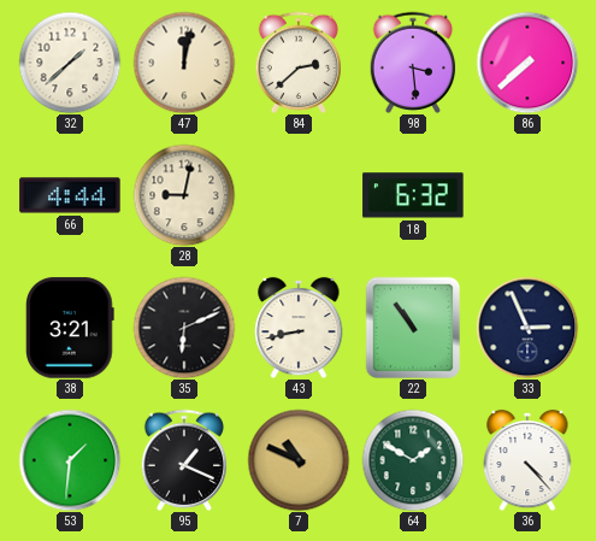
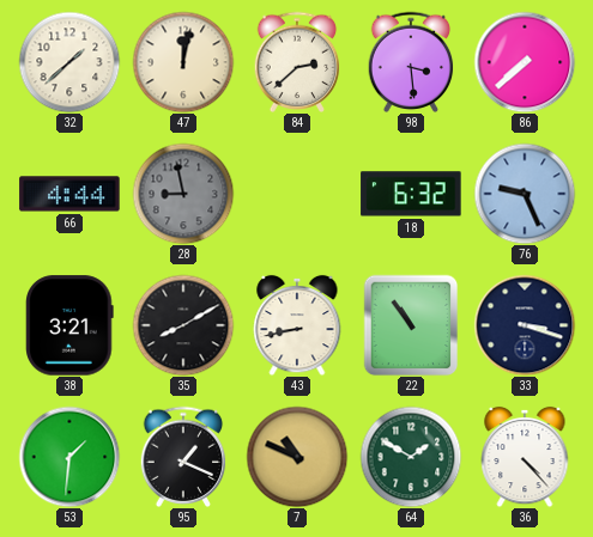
28: 9:02 -> 8:58 (183, 194)
28 dial: cream -> grey (183, 194)
76: none -> 9:26 (525, 194)
35: 6:11 -> 8:10 (183, 325)
33: 2:56 -> 3:18 (525, 325)
